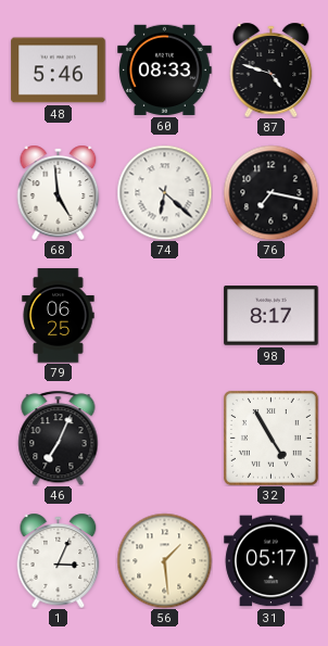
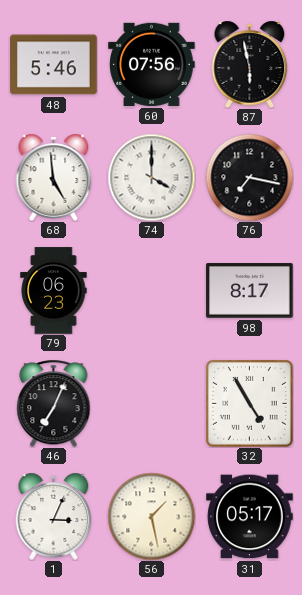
60: 08:33 -> 07:56 (152, 64)
87: 4:48 -> 5:58 (250, 64)
74: 6:22 -> 4:00 (151, 177)
79: 06:25 -> 06:23 (54, 291)
56: 1:29 -> 1:28 (151, 516)
